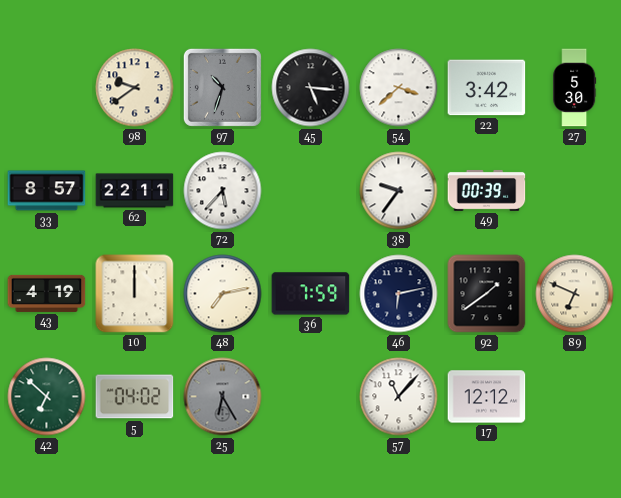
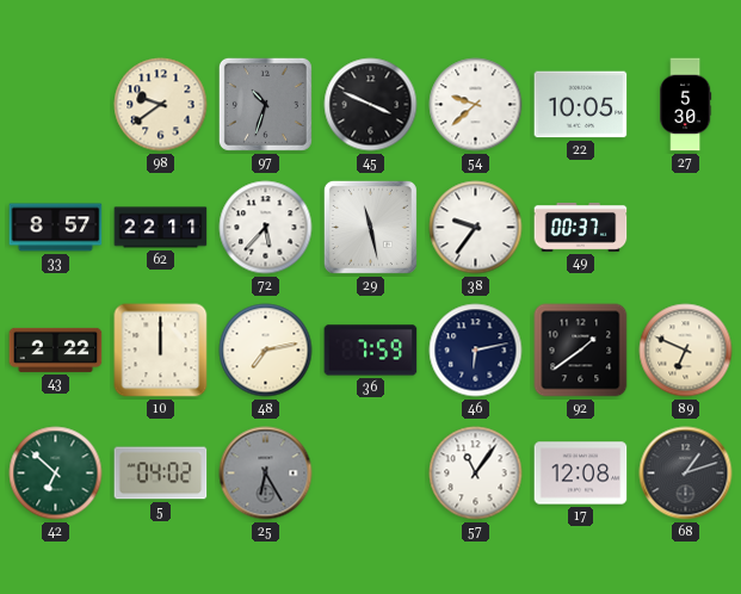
45: 5:16 -> 3:49 (371, 105)
54: 3:38 -> 9:38 (476, 105)
22: 3:42 -> 10:05 (581, 105)
29: none -> 11:28 (370, 227)
49: 00:39 -> 00:37 (581, 227)
43: 4:19 -> 2:22 (56, 349)
57: 11:07 -> 11:06 (476, 474)
17: 12:12 -> 12:08 (581, 474)
68: none -> 1:12 (686, 474)
